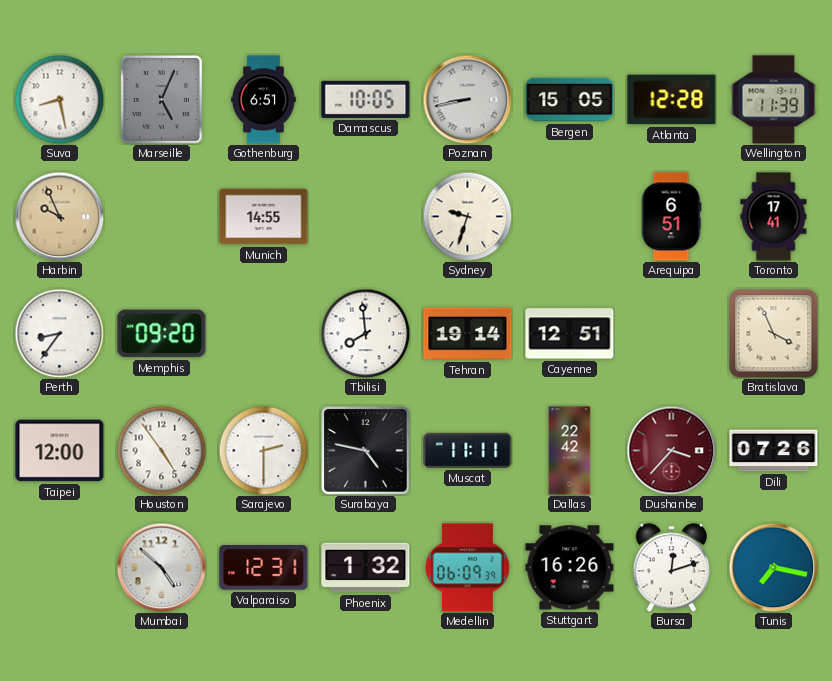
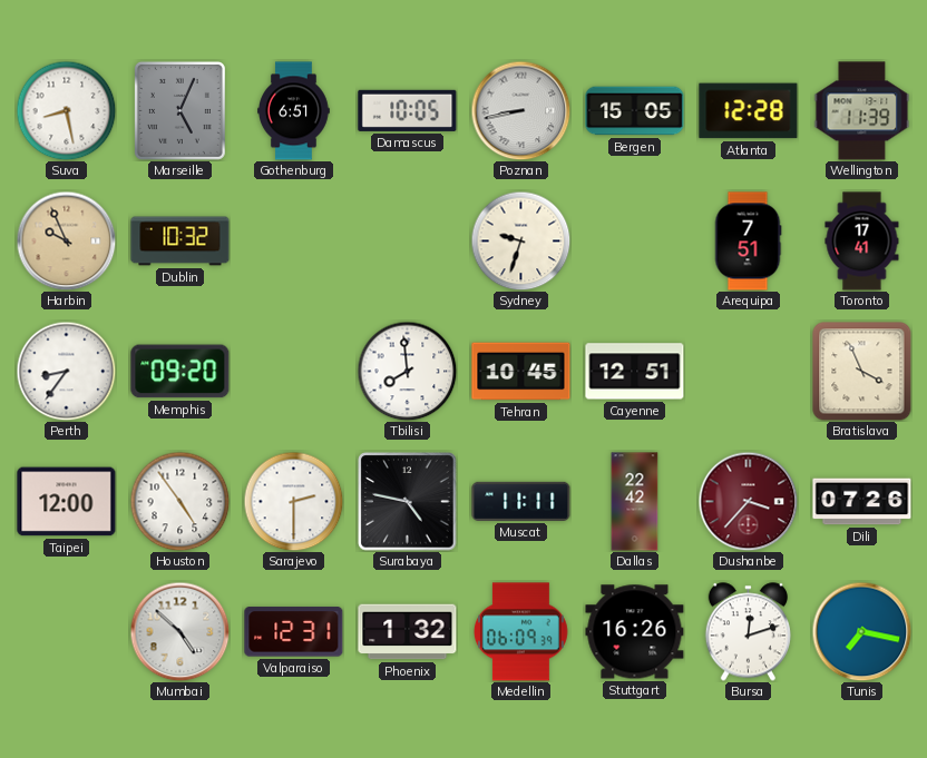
Dublin: none -> 10:32 (180, 242)
Munich: 14:55 -> none (264, 217)
Arequipa: 6:51 -> 7:51 (748, 242)
Tehran: 19:14 -> 10:45 (521, 372)
